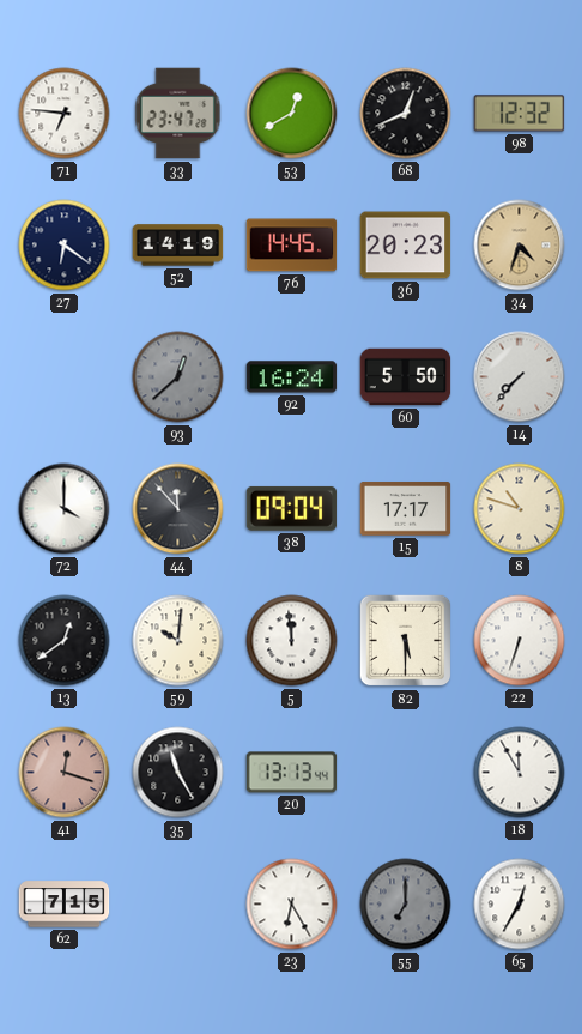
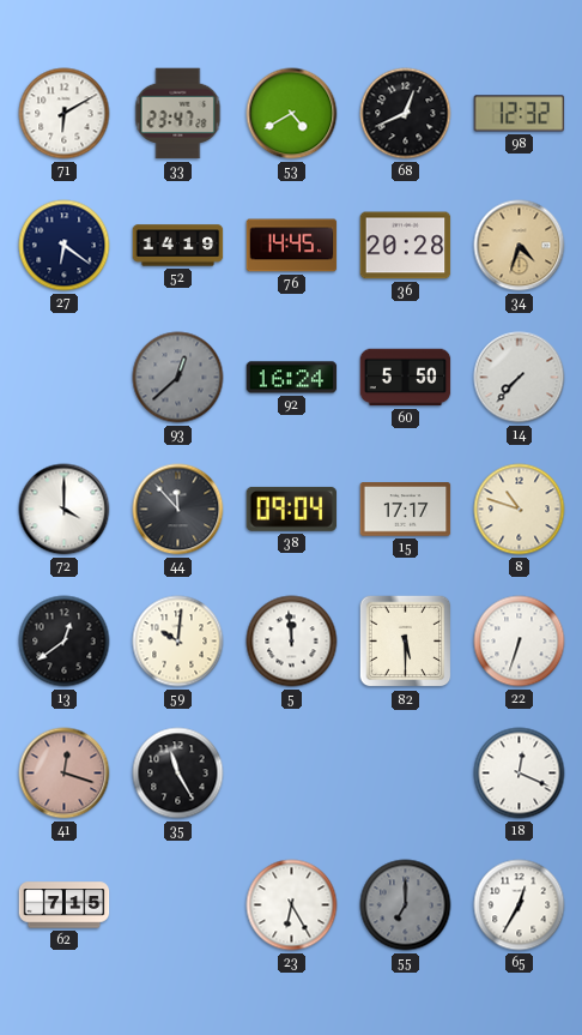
71: 6:46 -> 6:10 (65, 114)
53: 12:40 -> 4:40 (292, 114)
36: 20:23 -> 20:28 (406, 246)
20: 13:13 -> none (292, 773)
18: 11:55 -> 12:19 (520, 774)
